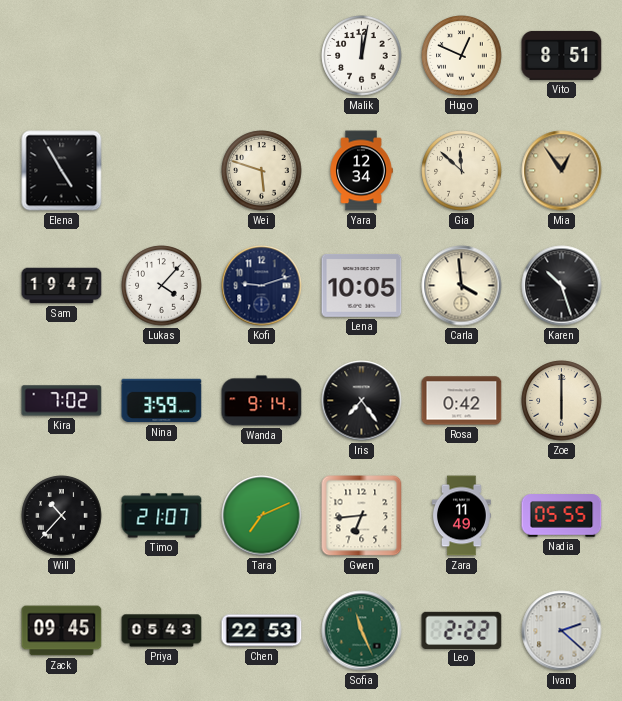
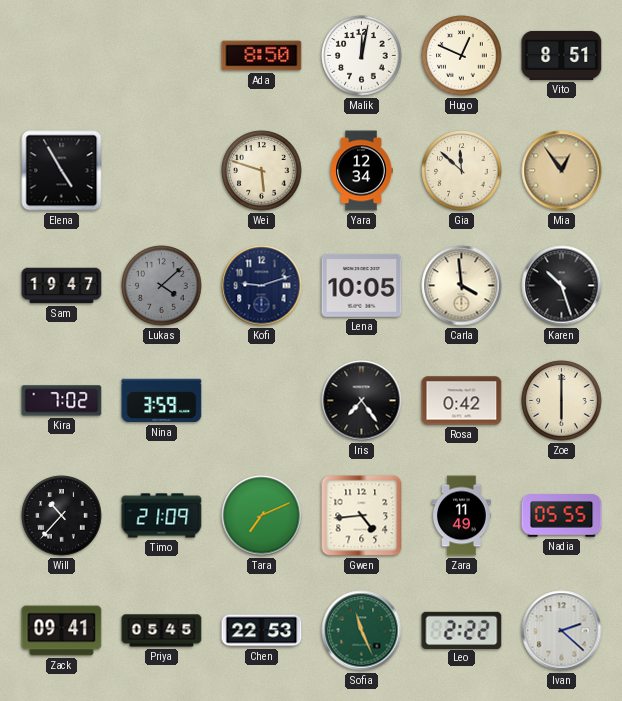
Ada: none -> 8:50 (262, 56)
Lukas: 4:07 -> 4:08 (162, 286)
Lukas dial: white -> grey (162, 286)
Wanda: 9:14 -> none (262, 401)
Timo: 21:07 -> 21:09 (162, 516)
Gwen: 6:44 -> 4:44 (362, 516)
Zack: 09:45 -> 09:41 (62, 631)
Priya: 05:43 -> 05:45 (162, 631)
